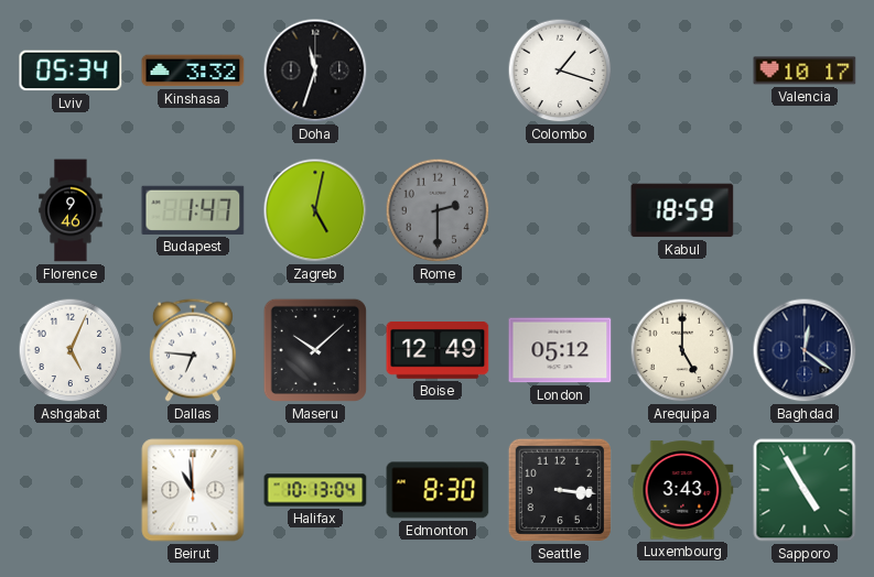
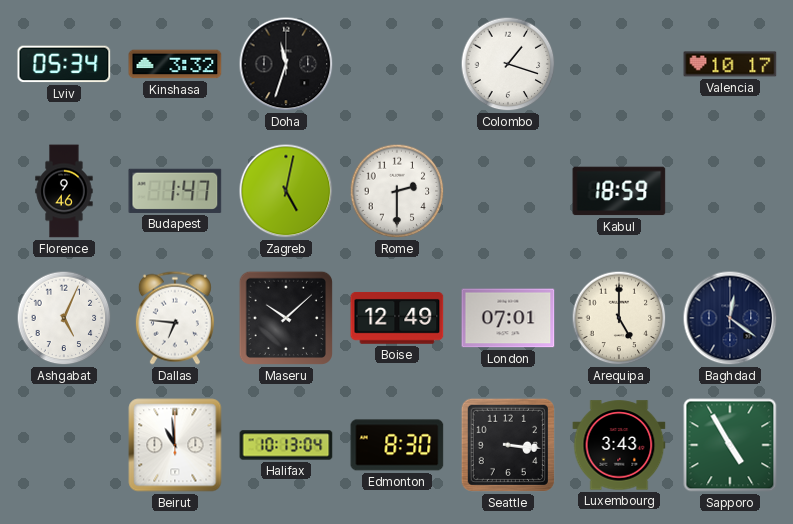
Rome dial: grey -> white (397, 191)
London: 05:12 -> 07:01 (508, 318)
